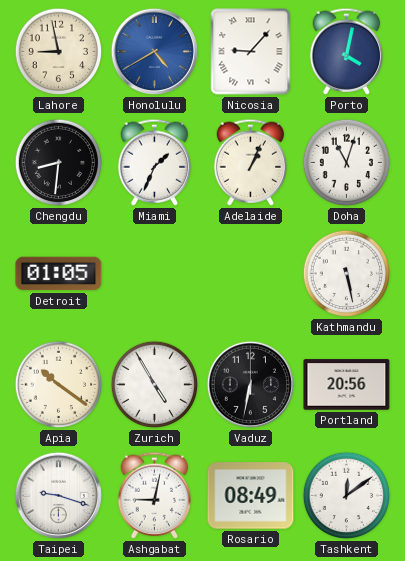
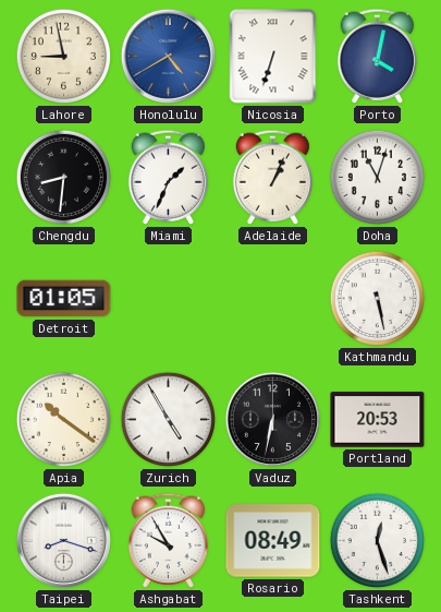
Nicosia: 9:07 -> 6:33 (273, 57)
Portland: 20:56 -> 20:53 (378, 420)
Taipei: 9:18 -> 8:18 (63, 540)
Ashgabat: 9:02 -> 9:55 (169, 540)
Tashkent: 12:09 -> 12:27 (378, 541)
